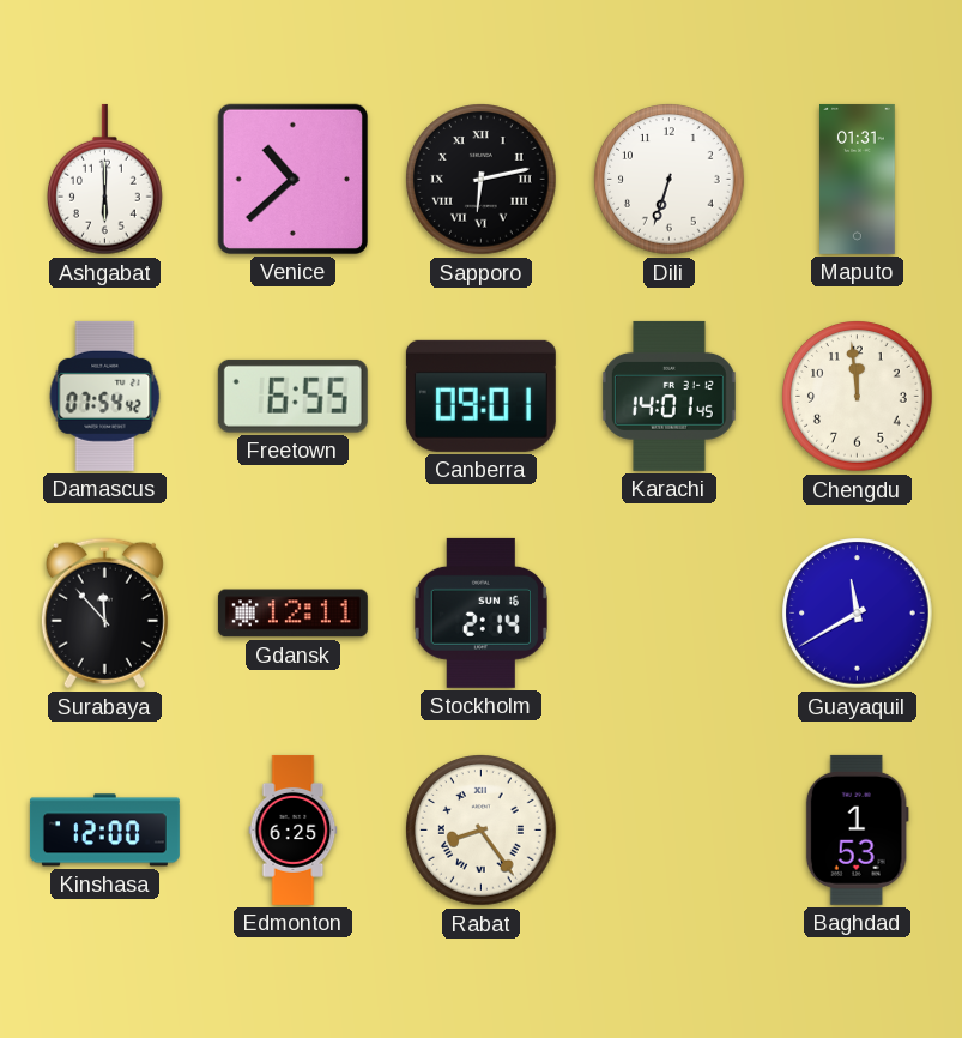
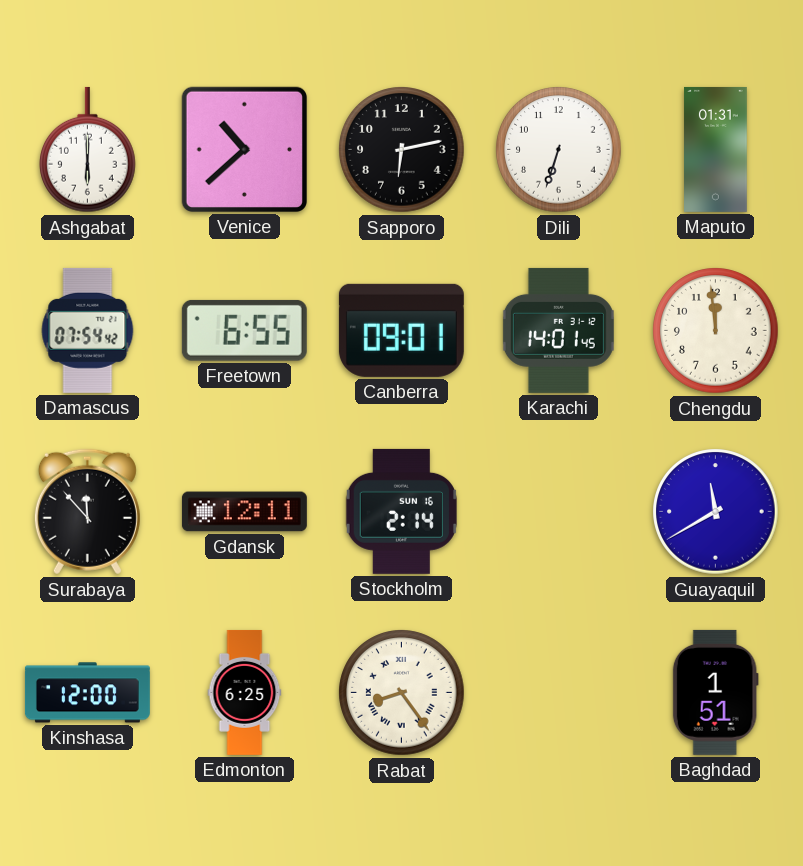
Sapporo numerals: Roman -> Arabic (402, 150)
Baghdad: 1:53 -> 1:51 (715, 692)
